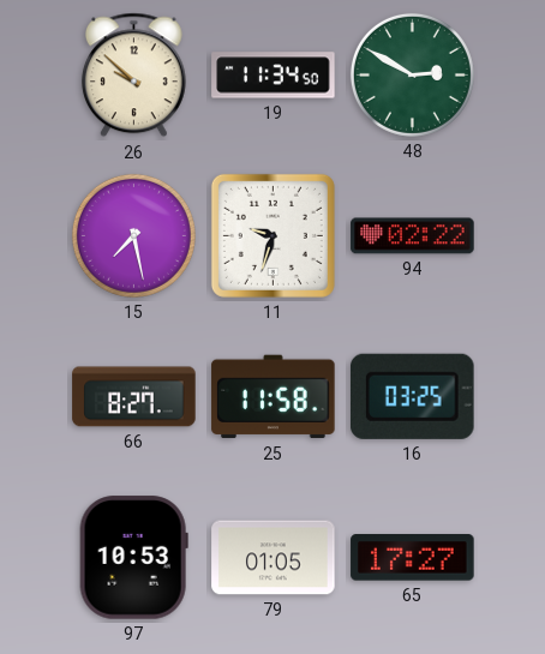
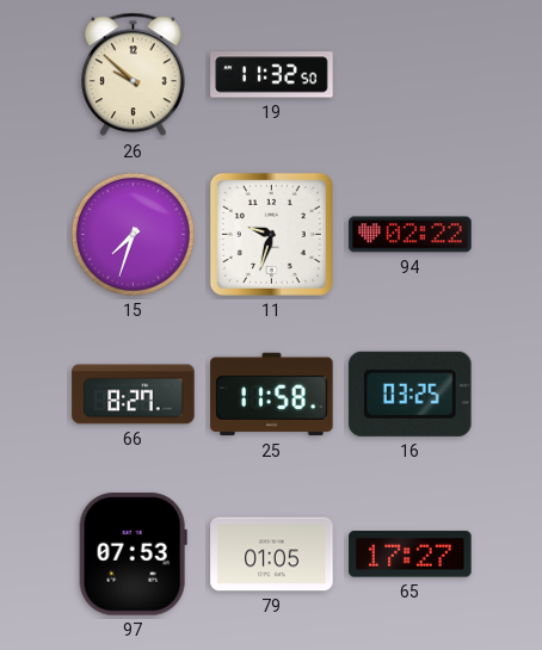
19: 11:34 -> 11:32 (272, 75)
48: 2:50 -> none (412, 74)
15: 7:28 -> 7:33 (133, 234)
97: 10:53 -> 07:53 (133, 555)
